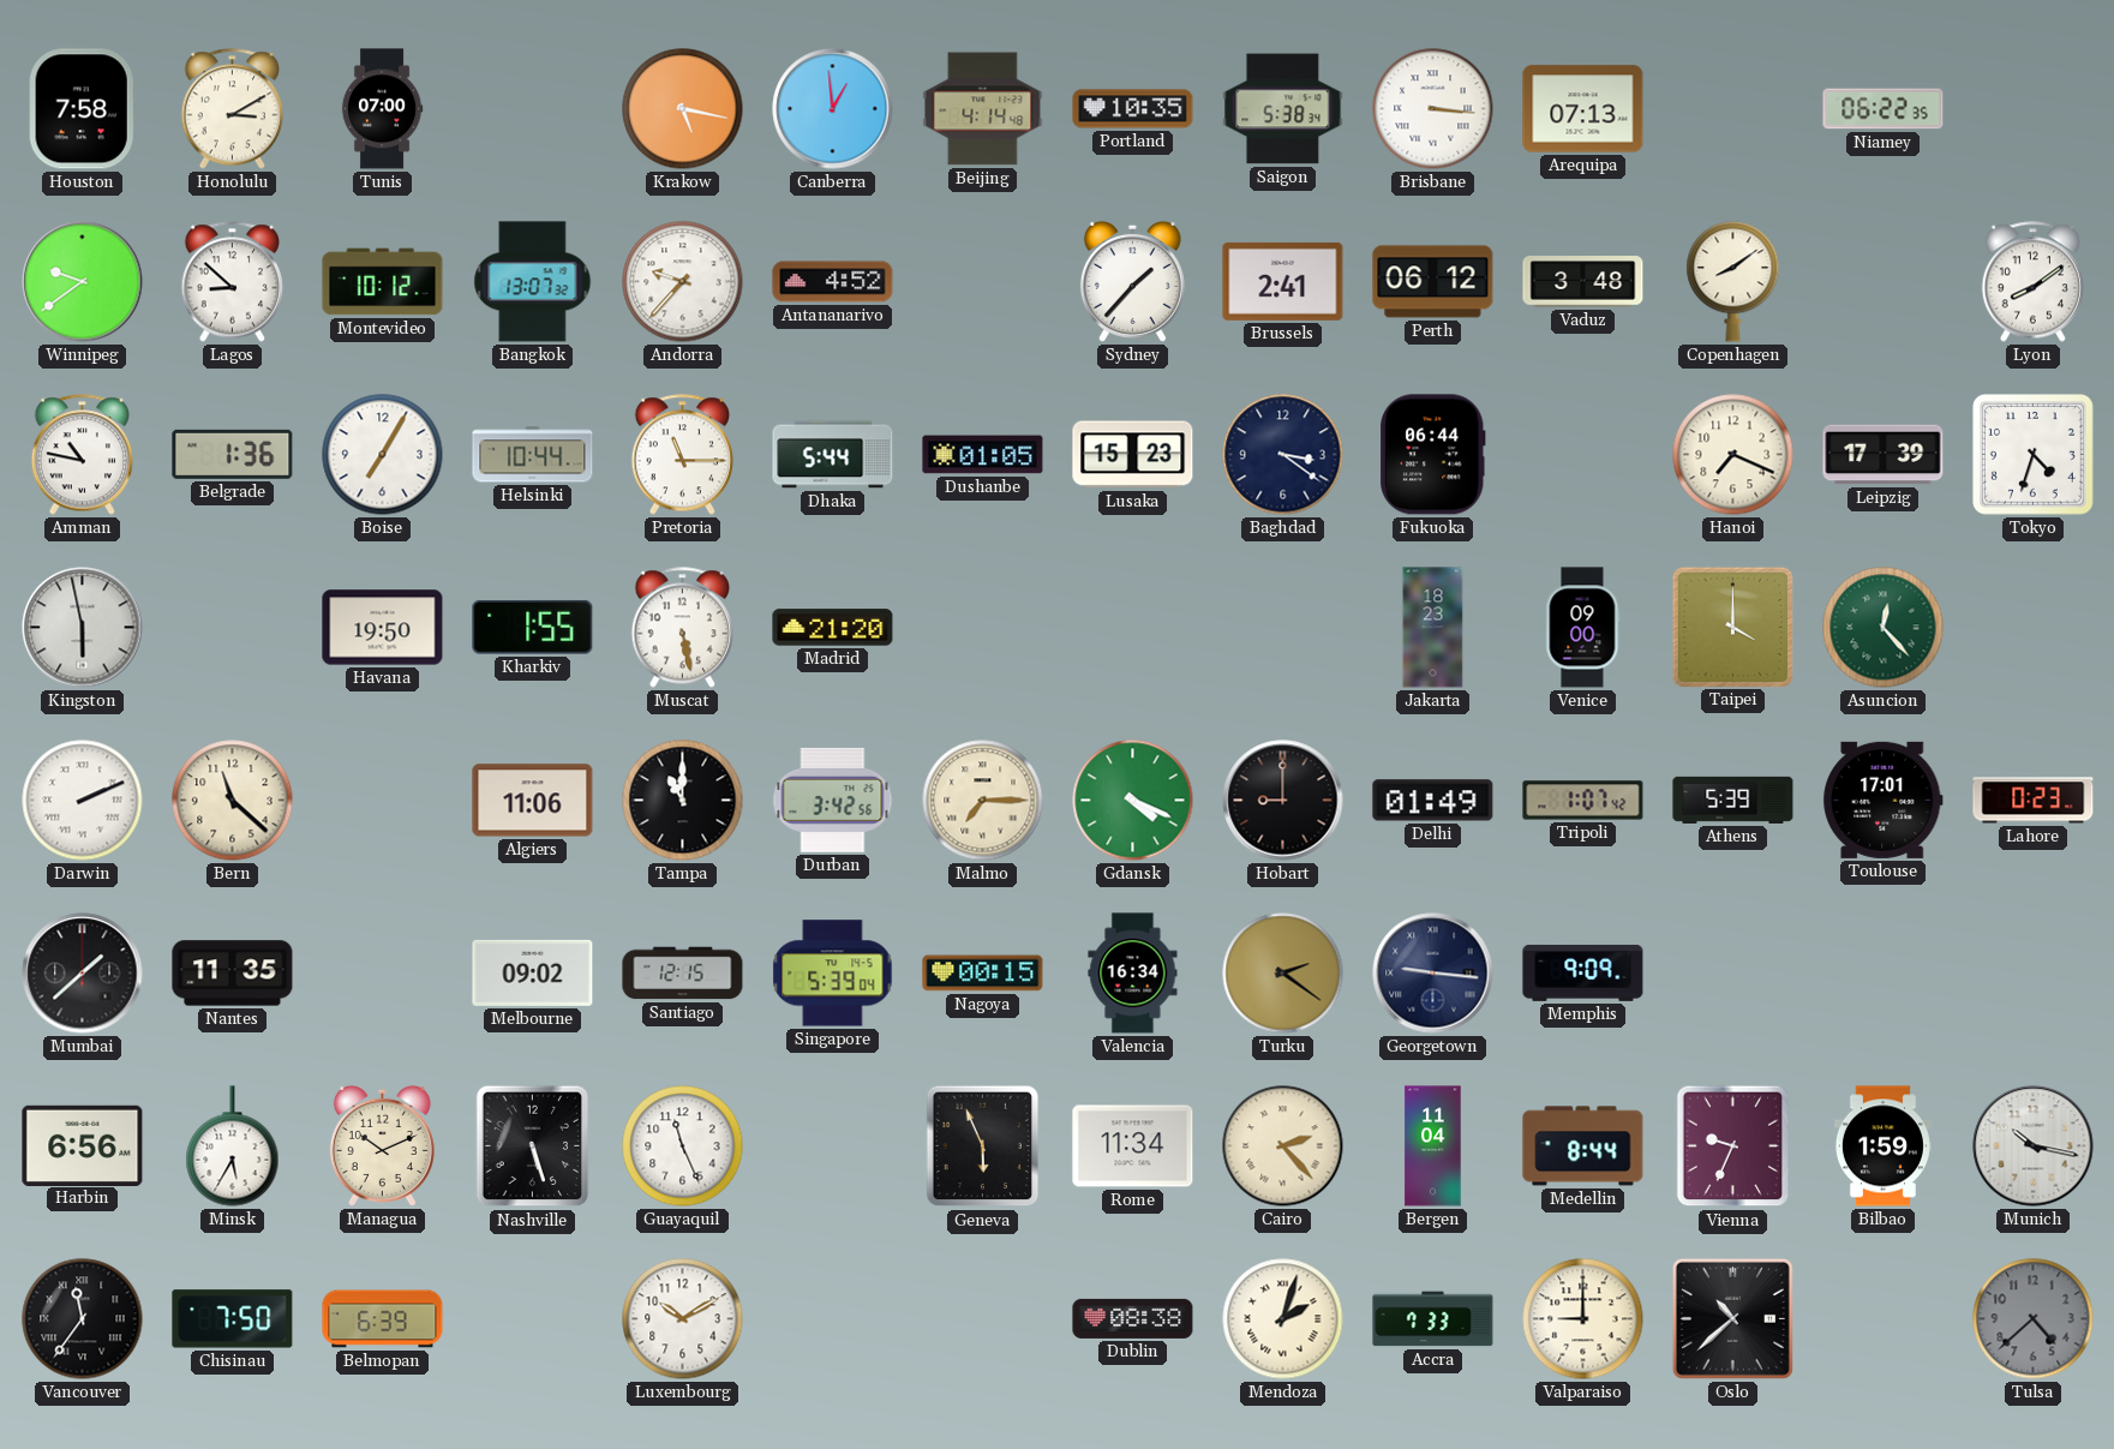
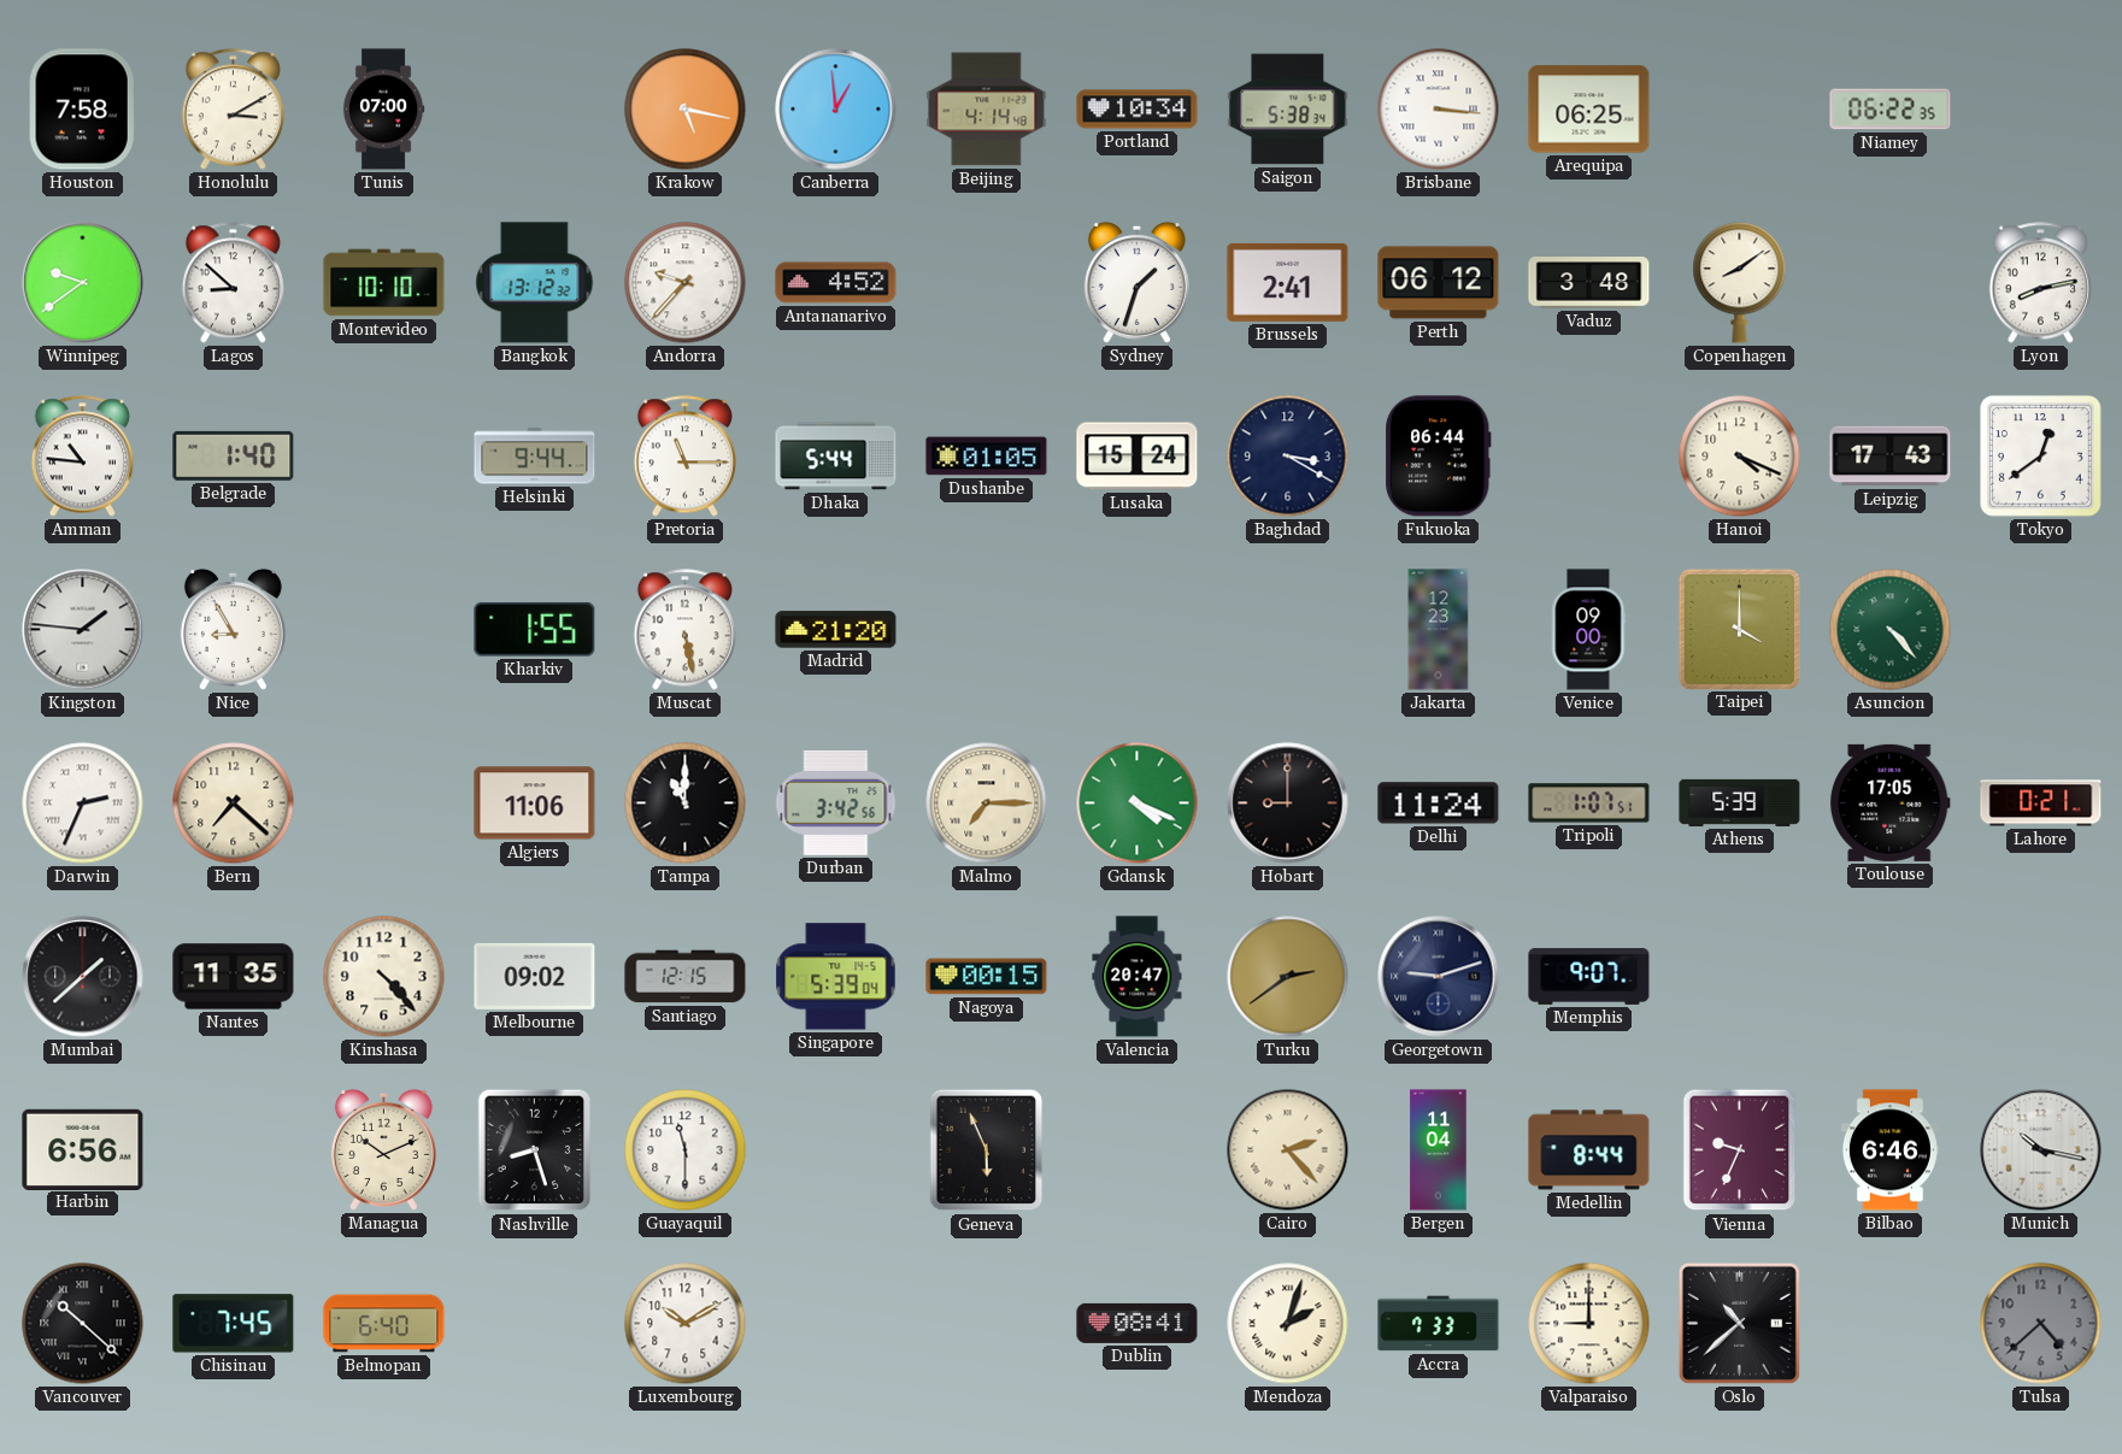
Portland: 10:35 -> 10:34 (1138, 110)
Arequipa: 07:13 -> 06:25 (1589, 110)
Montevideo: 10:12 -> 10:10 (384, 283)
Bangkok: 13:07 -> 13:12 (535, 283)
Sydney: 1:37 -> 1:33 (1136, 282)
Lyon: 8:09 -> 8:13 (2040, 283)
Amman: 10:47 -> 10:46 (82, 457)
Belgrade: 1:36 -> 1:40 (234, 455)
Boise: 7:05 -> none (383, 455)
Helsinki: 10:44 -> 9:44 (535, 457)
Lusaka: 15:23 -> 15:24 (1138, 457)
Baghdad: 3:21 -> 3:20 (1288, 457)
Hanoi: 7:19 -> 4:19 (1740, 457)
Leipzig: 17:39 -> 17:43 (1891, 457)
Tokyo: 4:33 -> 12:39 (2041, 457)
Kingston: 5:58 -> 1:46 (83, 630)
Nice: none -> 8:55 (233, 629)
Havana: 19:50 -> none (383, 628)
Jakarta: 18:23 -> 12:23 (1439, 630)
Asuncion: 12:23 -> 4:23 (1891, 630)
Darwin: 2:11 -> 2:34 (83, 803)
Bern: 11:22 -> 7:22 (234, 803)
Delhi: 01:49 -> 11:24 (1439, 803)
Tripoli: 1:07:42 -> 1:07:51 (1589, 803)
Toulouse: 17:01 -> 17:05 (1891, 802)
Lahore: 0:23 -> 0:21 (2041, 803)
Kinshasa: none -> 4:23 (384, 977)
Valencia: 16:34 -> 20:47 (1138, 977)
Turku: 2:21 -> 2:39 (1288, 977)
Georgetown: 9:16 -> 9:12 (1439, 977)
Memphis: 9:09 -> 9:07 (1589, 976)
Minsk: 5:35 -> none (233, 1146)
Nashville: 5:27 -> 8:27 (535, 1150)
Guayaquil: 11:26 -> 11:30 (686, 1150)
Rome: 11:34 -> none (1133, 1146)
Bilbao: 1:59 -> 6:46 (1889, 1150)
Vancouver: 11:36 -> 10:22 (83, 1324)
Chisinau: 7:50 -> 7:45 (234, 1324)
Belmopan: 6:39 -> 6:40 (384, 1324)
Dublin: 08:38 -> 08:41 (1138, 1323)
